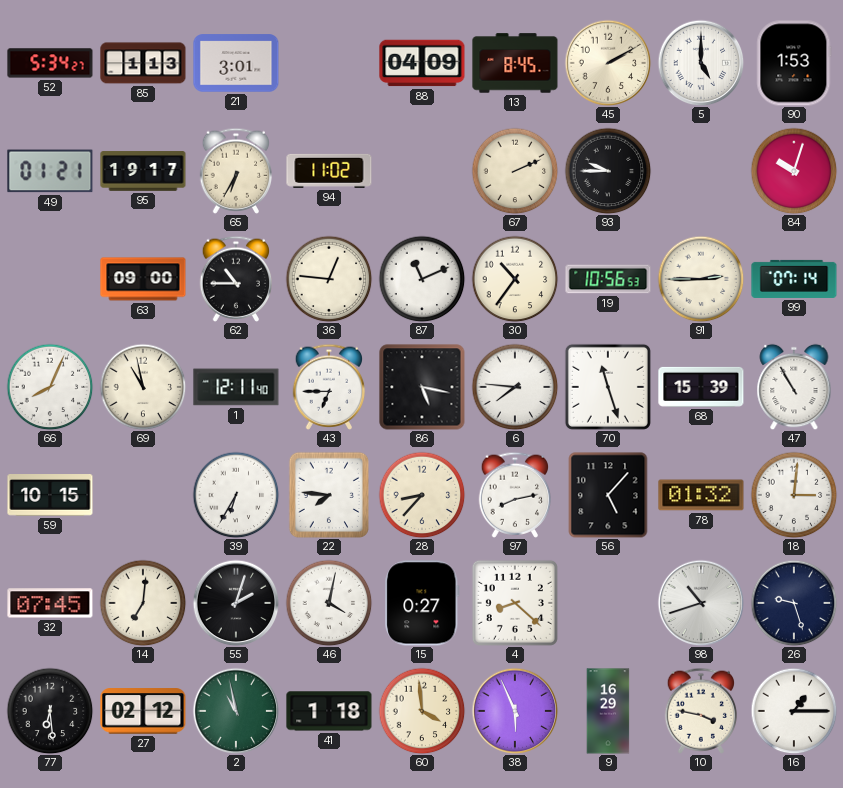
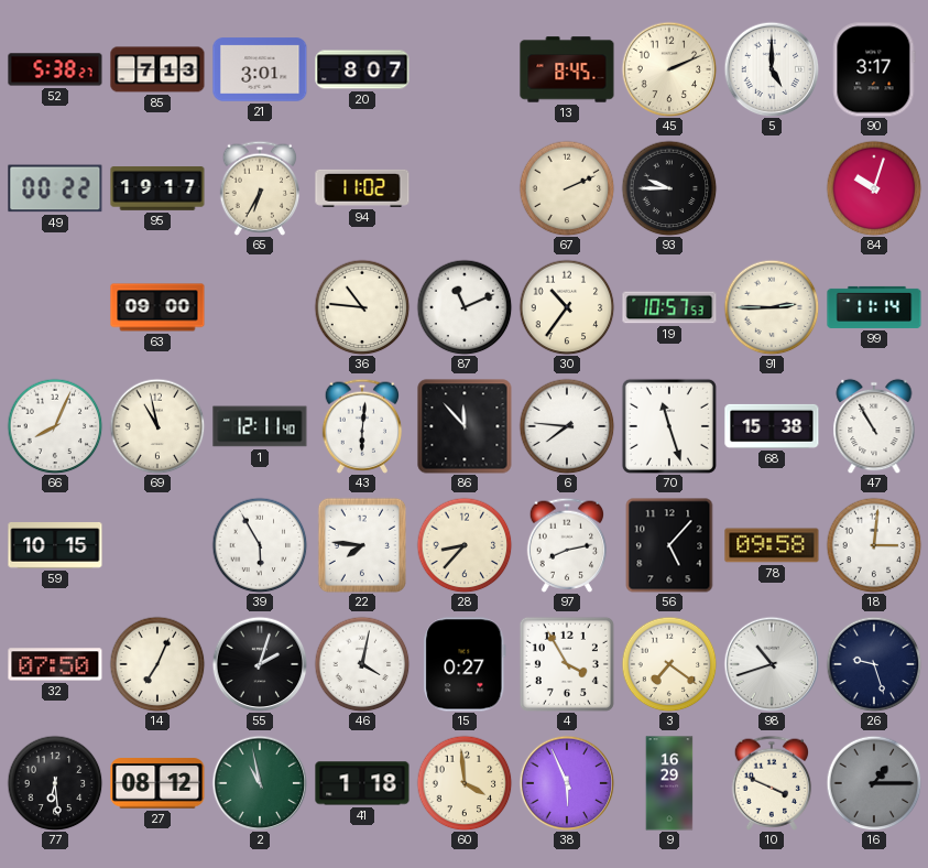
52: 5:34 -> 5:38 (55, 69)
85: 1:13 -> 7:13 (157, 69)
20: none -> 8:07 (362, 69)
88: 04:09 -> none (422, 63)
45: 2:10 -> 2:11 (669, 69)
90: 1:53 -> 3:17 (874, 69)
49: 01:21 -> 00:22 (55, 188)
62: 10:45 -> none (236, 279)
36: 12:46 -> 10:46 (362, 307)
19: 10:56 -> 10:57 (669, 307)
99: 07:14 -> 11:14 (874, 307)
43: 6:45 -> 6:01 (362, 426)
86: 5:17 -> 11:53 (465, 426)
68: 15:39 -> 15:38 (772, 426)
39: 6:35 -> 5:55 (260, 545)
78: 01:32 -> 09:58 (772, 545)
32: 07:45 -> 07:50 (55, 664)
14: 7:01 -> 7:04 (157, 664)
4: 8:22 -> 3:55 (567, 664)
3: none -> 7:21 (669, 664)
27: 02:12 -> 08:12 (157, 783)
10: 3:47 -> 3:49 (772, 783)
16 dial: white -> grey (874, 783)
